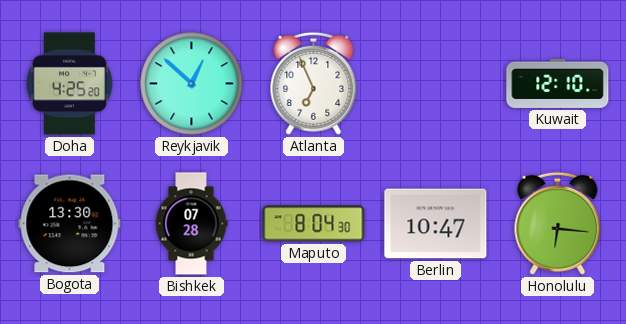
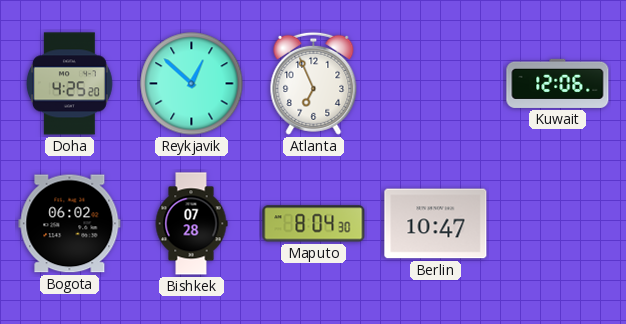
Kuwait: 12:10 -> 12:06 (558, 83)
Bogota: 13:30 -> 06:02 (70, 224)
Honolulu: 6:16 -> none (558, 223)
